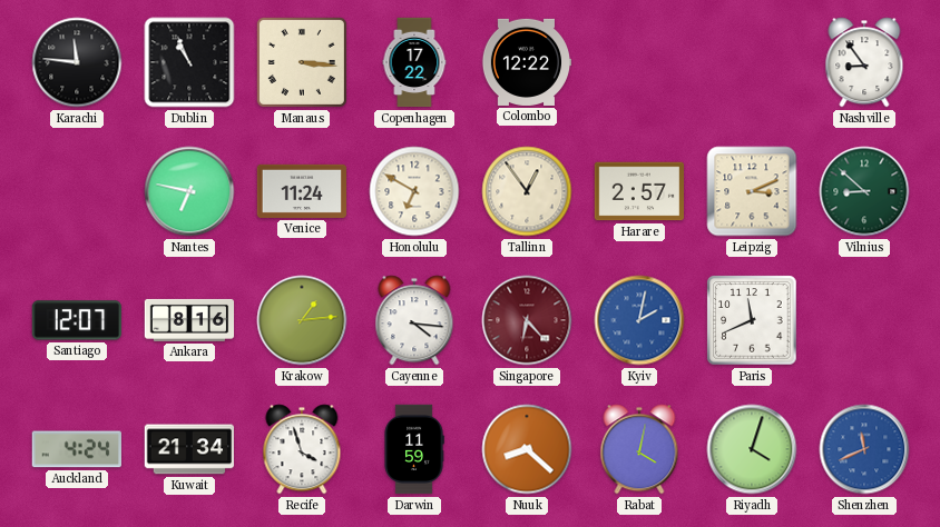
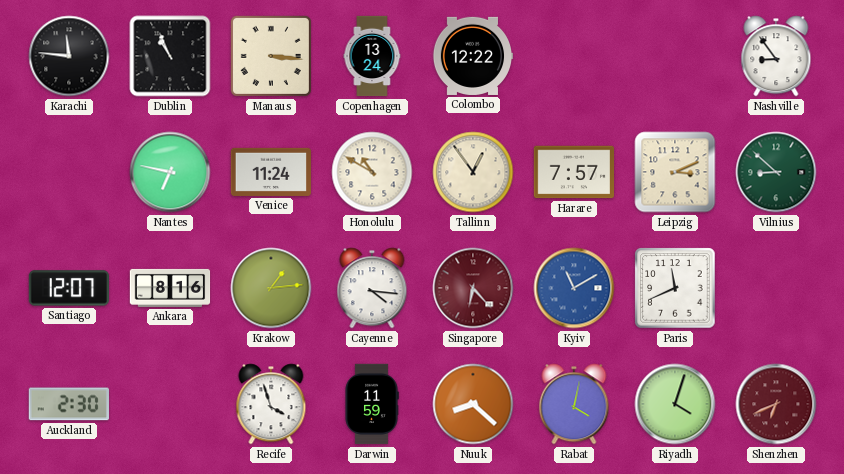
Copenhagen: 17:22 -> 13:24 (372, 56)
Honolulu: 6:50 -> 10:50 (372, 172)
Harare: 2:57 -> 7:57 (574, 172)
Kyiv: 2:02 -> 11:10 (574, 288)
Auckland: 4:24 -> 2:30 (69, 404)
Kuwait: 21:34 -> none (188, 449)
Shenzhen: 11:41 -> 6:41 (776, 404)
Shenzhen dial: blue -> burgundy (776, 404)
